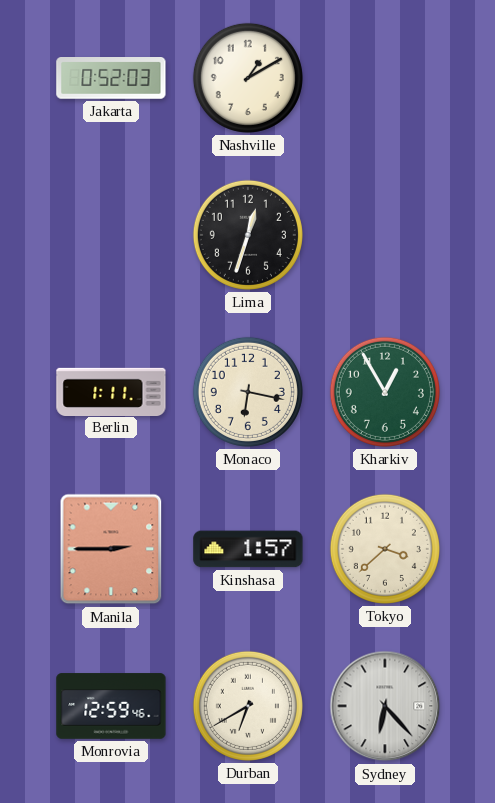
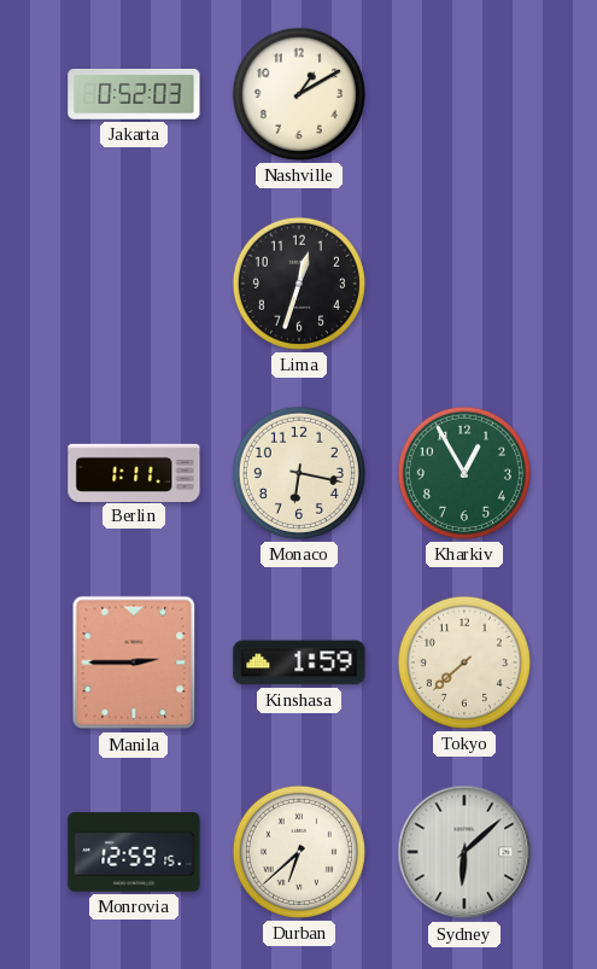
Kinshasa: 1:57 -> 1:59 (299, 662)
Tokyo: 3:38 -> 7:38 (464, 662)
Monrovia: 12:59:46 -> 12:59:15 (134, 852)
Durban: 6:40 -> 6:38 (299, 852)
Sydney: 6:23 -> 6:08 (464, 852)
